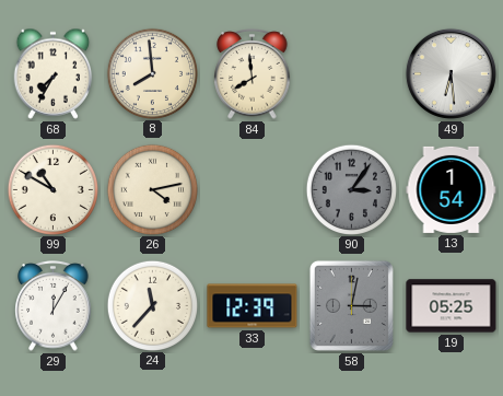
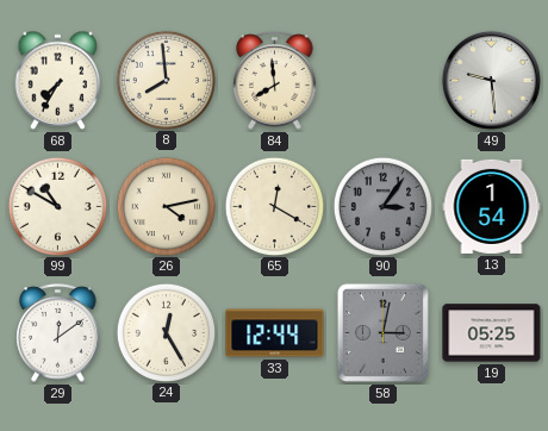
49: 6:29 -> 9:29 (491, 80)
65: none -> 12:20 (274, 206)
29: 12:05 -> 12:09 (58, 333)
24: 11:37 -> 12:25 (166, 332)
33: 12:39 -> 12:44 (275, 333)
